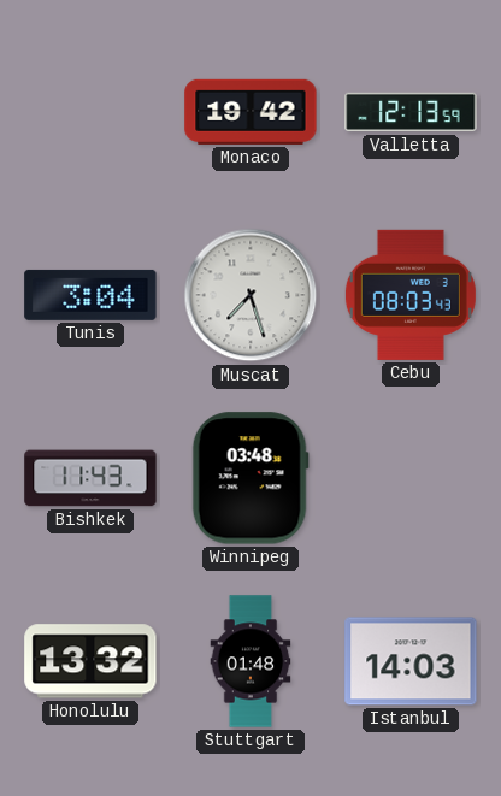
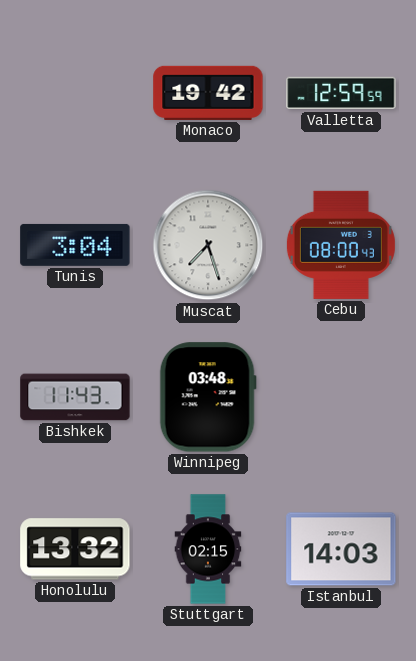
Valletta: 12:13 -> 12:59 (341, 93)
Cebu: 08:03 -> 08:00 (341, 245)
Stuttgart: 01:48 -> 02:15 (208, 549)
